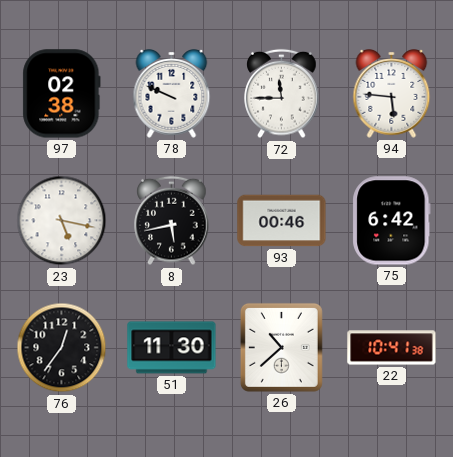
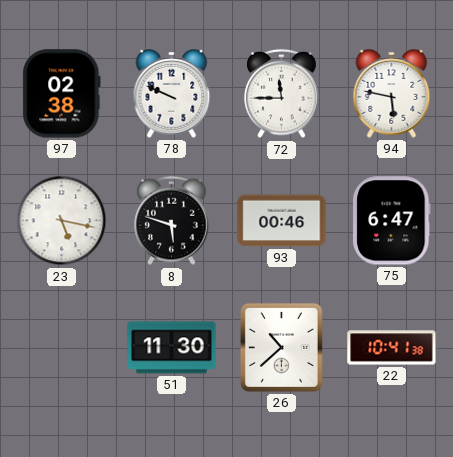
94: 5:46 -> 5:47 (392, 94)
8: 5:43 -> 5:48 (172, 221)
75: 6:42 -> 6:47 (392, 221)
76: 12:36 -> none (62, 348)
